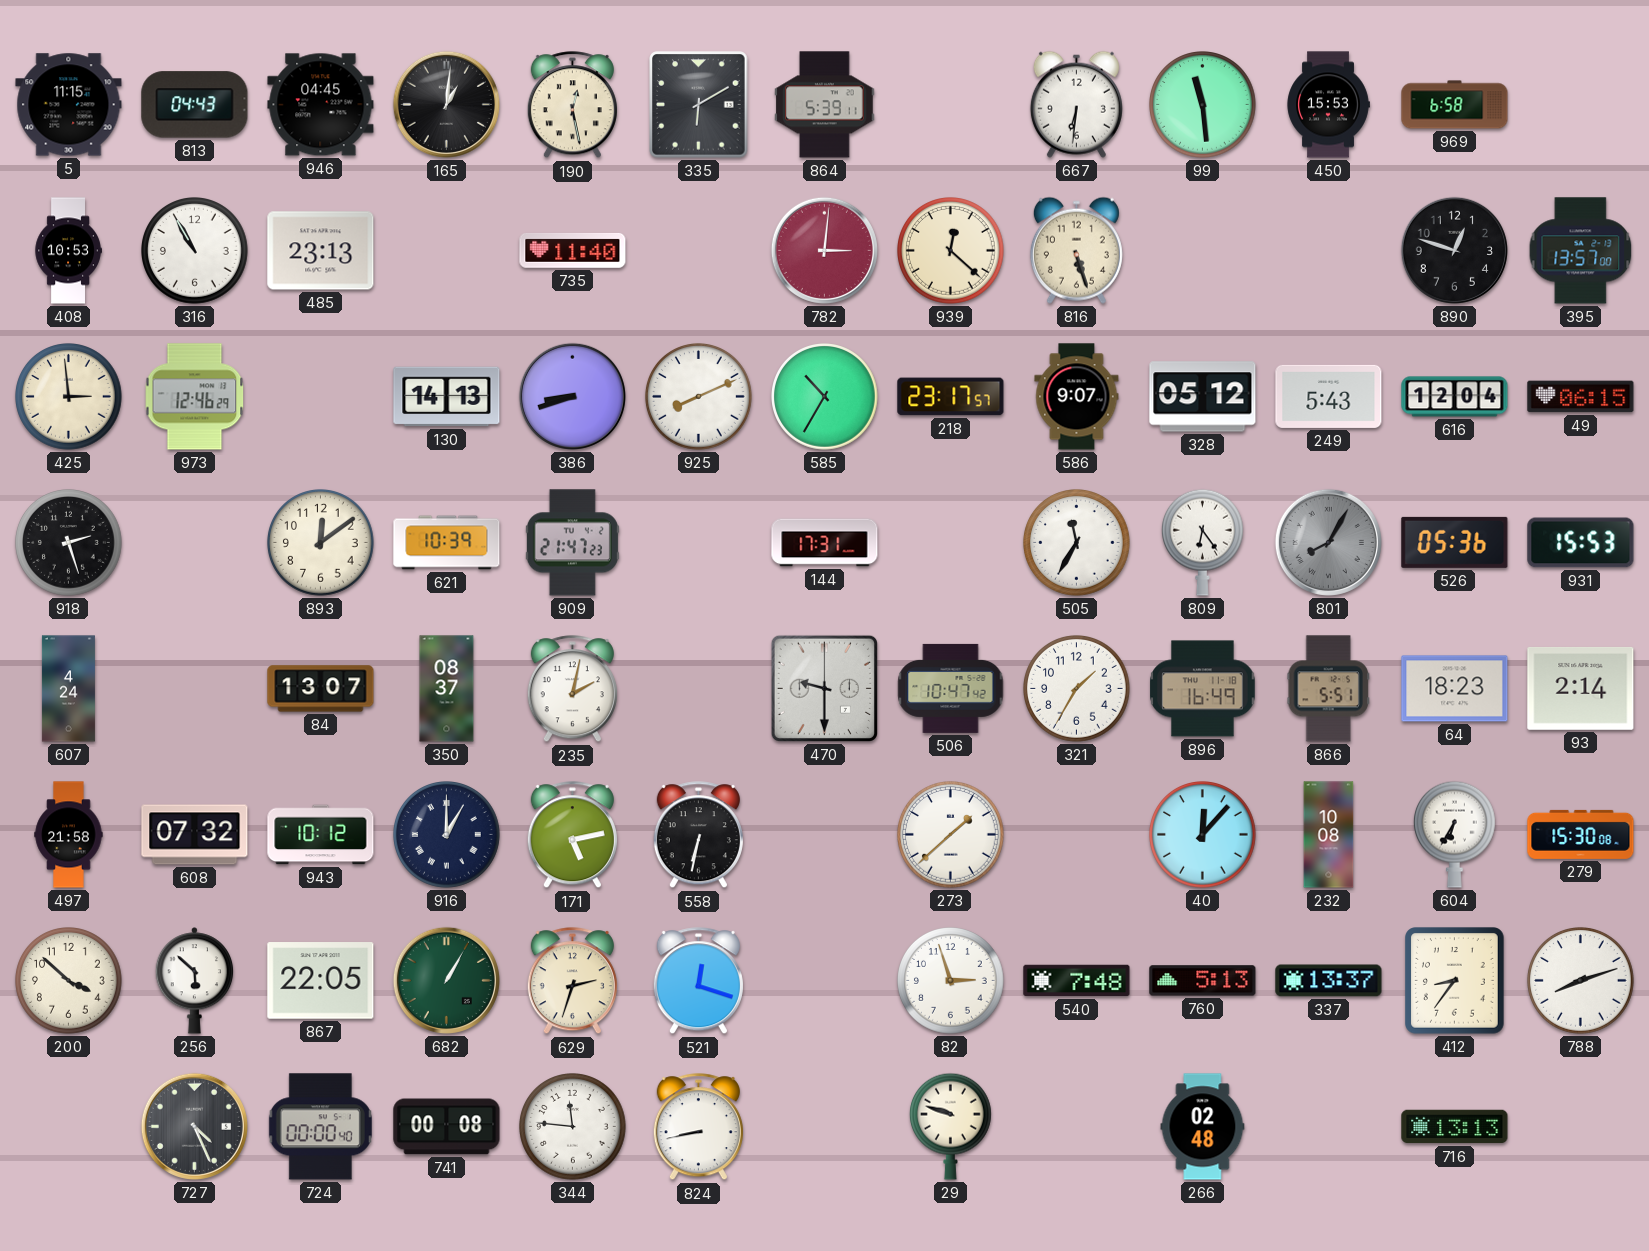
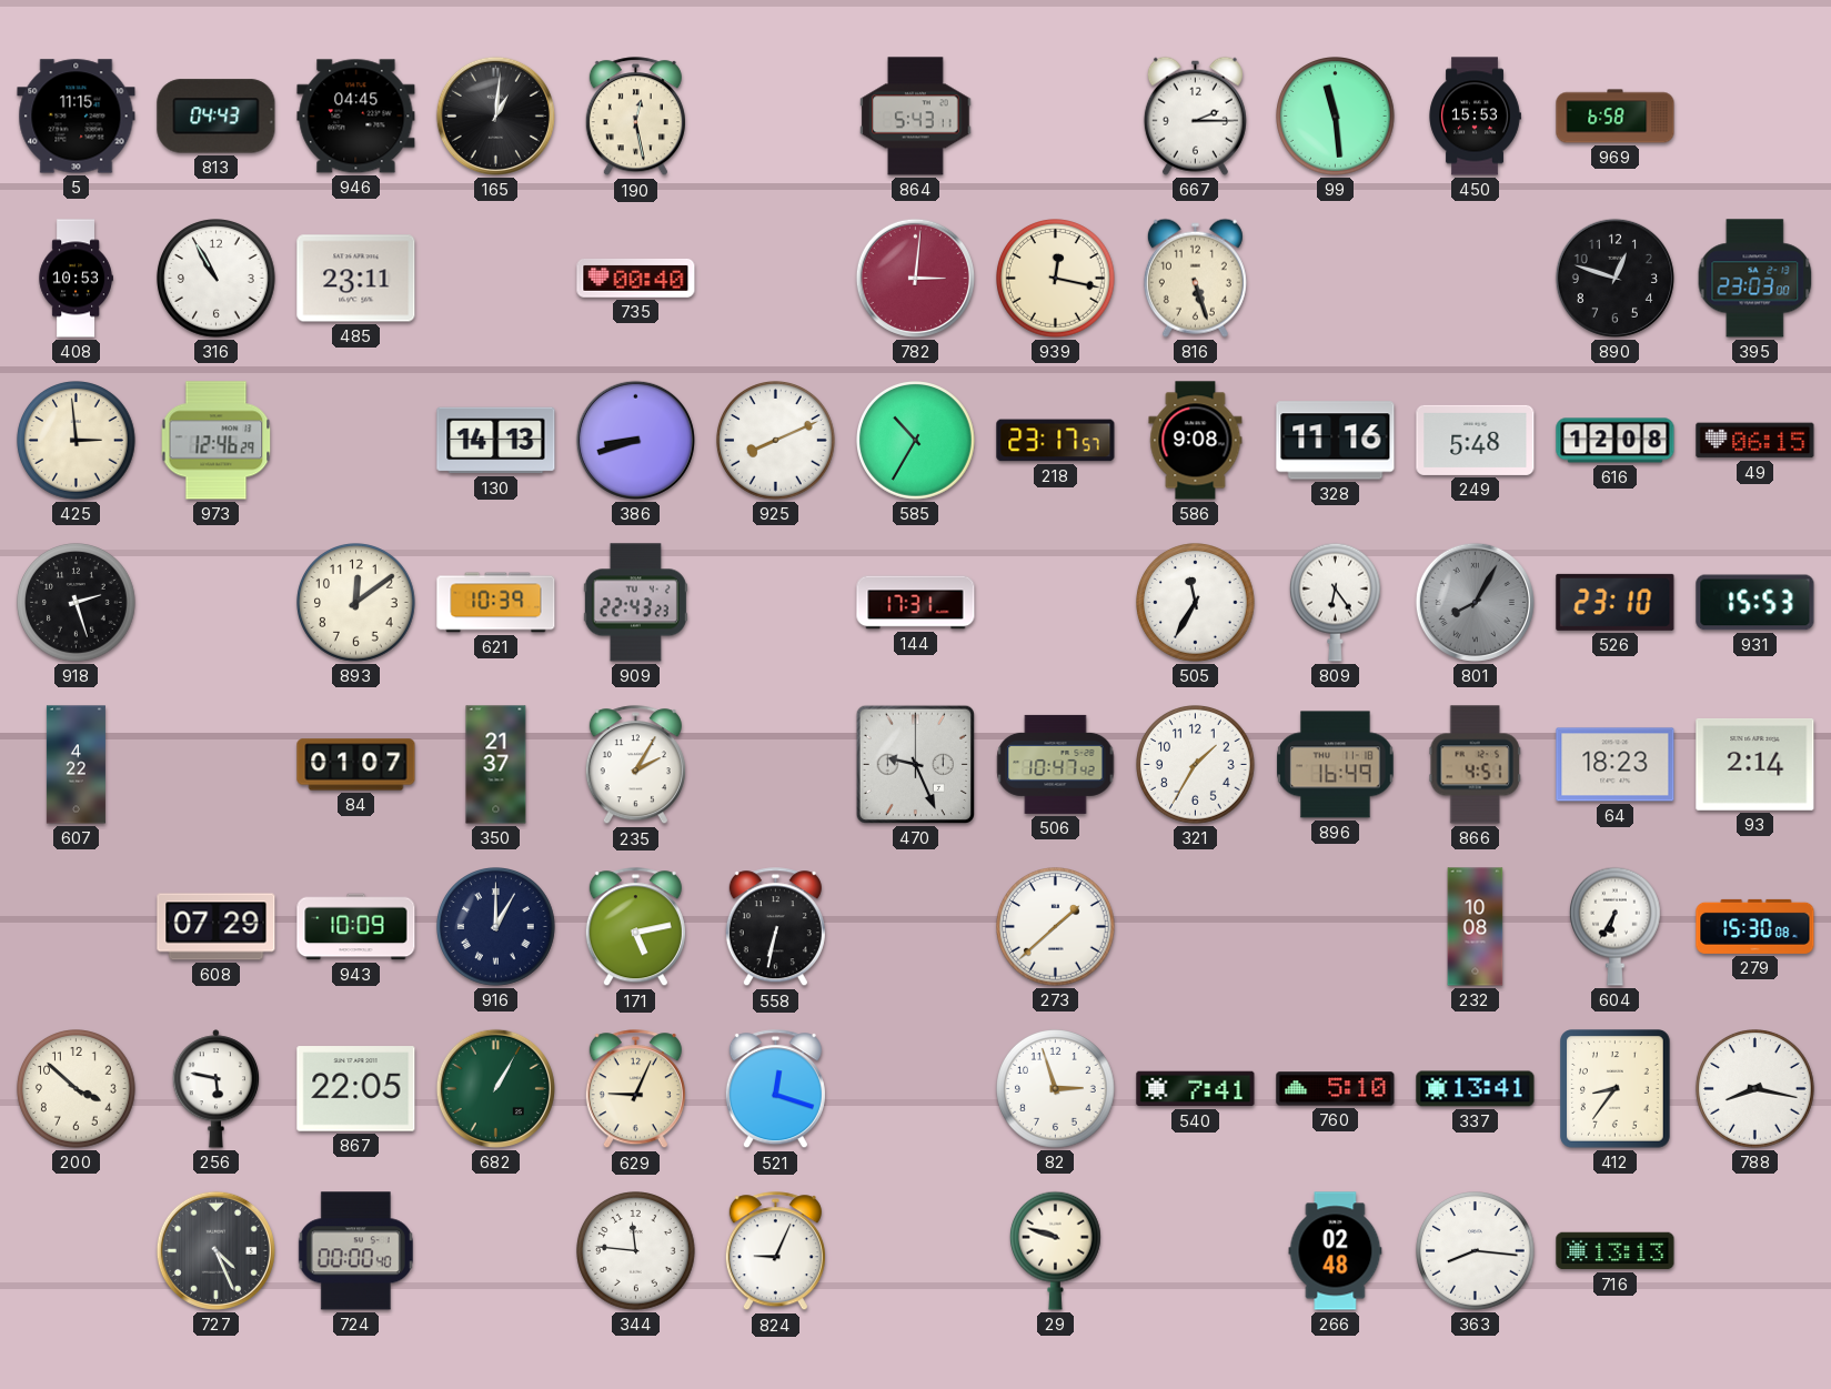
335: 6:10 -> none (699, 105)
864: 5:39 -> 5:43 (916, 117)
667: 6:31 -> 2:15 (1195, 115)
485: 23:13 -> 23:11 (356, 279)
735: 11:40 -> 00:40 (636, 278)
939: 12:22 -> 12:17 (1056, 279)
395: 13:57 -> 23:03 (1755, 279)
586: 9:07 -> 9:08 (1196, 441)
328: 05:12 -> 11:16 (1336, 441)
249: 5:43 -> 5:48 (1476, 440)
616: 12:04 -> 12:08 (1616, 441)
909: 21:47 -> 22:43 (635, 603)
526: 05:36 -> 23:10 (1616, 602)
607: 4:24 -> 4:22 (76, 765)
84: 13:07 -> 01:07 (356, 765)
350: 08:37 -> 21:37 (496, 765)
235: 2:02 -> 2:05 (635, 765)
470: 9:30 -> 9:26 (915, 764)
866: 5:51 -> 4:51 (1475, 765)
497: 21:58 -> none (69, 835)
608: 07:32 -> 07:29 (217, 927)
943: 10:12 -> 10:09 (356, 927)
40: 12:07 -> none (1203, 835)
256: 5:52 -> 5:47 (217, 1089)
629: 2:33 -> 9:04 (635, 1089)
540: 7:48 -> 7:41 (1196, 1089)
760: 5:13 -> 5:10 (1336, 1089)
337: 13:37 -> 13:41 (1476, 1089)
788: 8:12 -> 8:17 (1755, 1089)
741: 00:08 -> none (447, 1127)
824: 8:43 -> 9:04 (775, 1251)
363: none -> 8:16 (1476, 1251)
